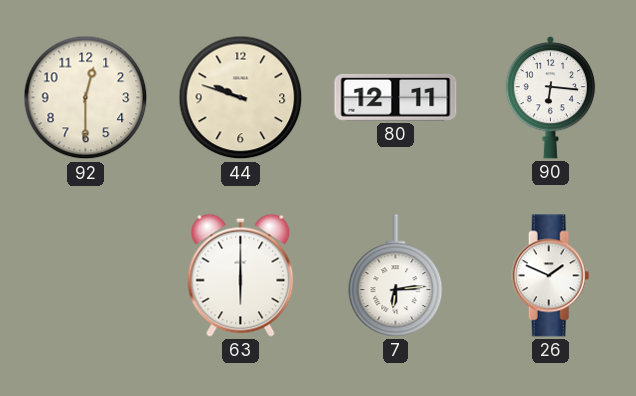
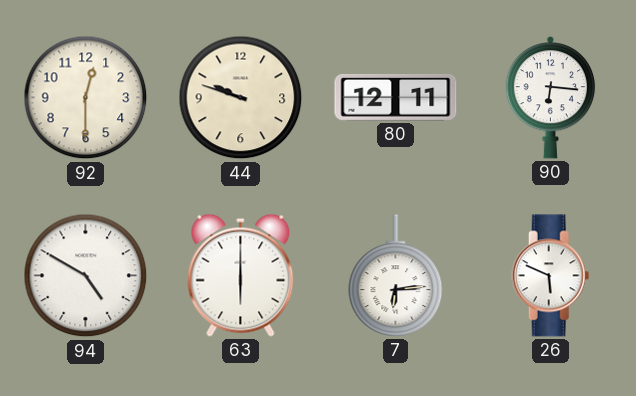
94: none -> 4:50 (86, 276)
26: 1:49 -> 5:49 (551, 276)
